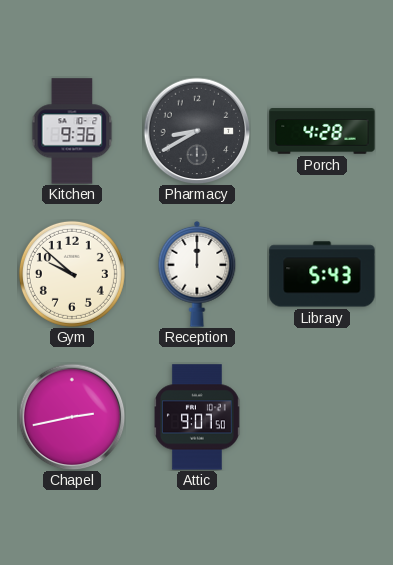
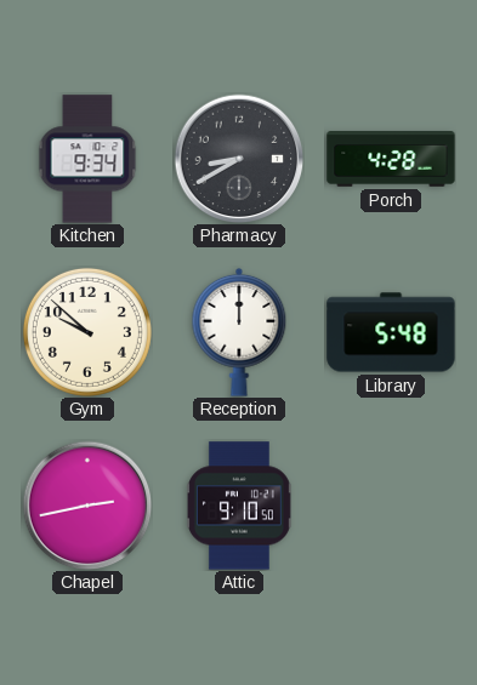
Kitchen: 9:36 -> 9:34 (87, 159)
Library: 5:43 -> 5:48 (391, 332)
Attic: 9:07 -> 9:10 (239, 506)
